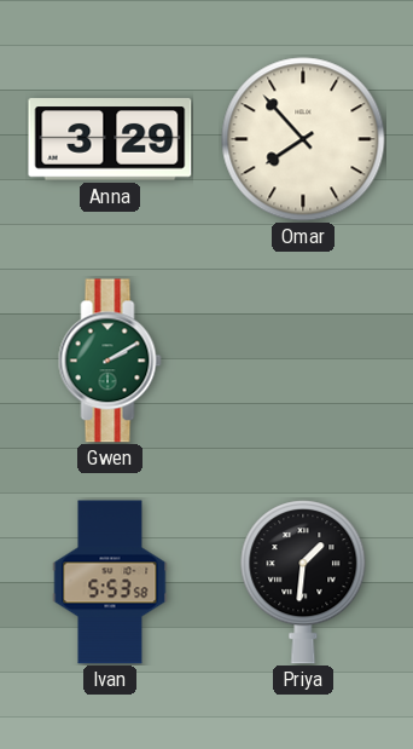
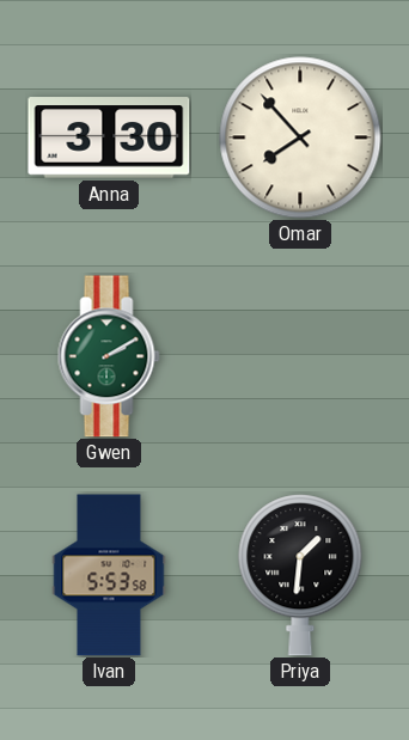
Anna: 3:29 -> 3:30 (109, 137)
